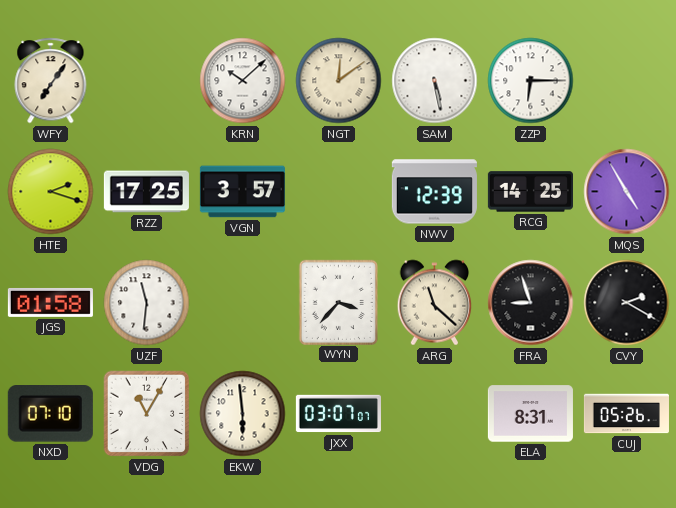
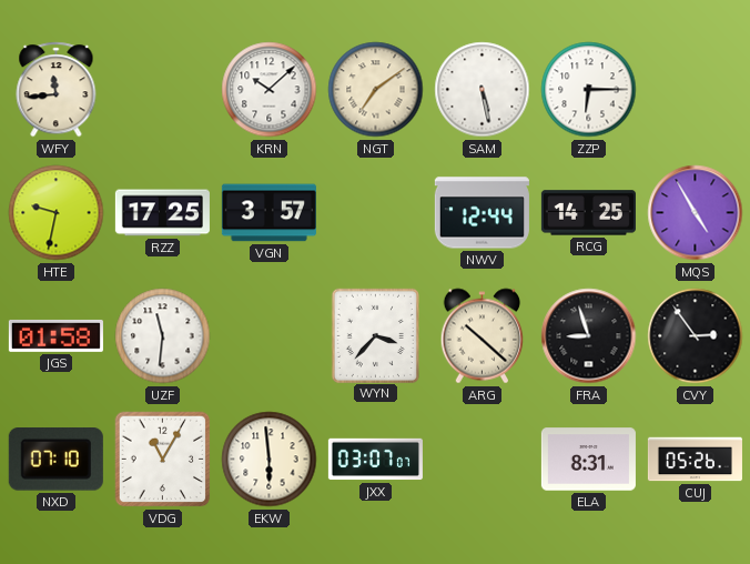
WFY: 7:06 -> 11:44 (57, 90)
NGT: 12:09 -> 7:09 (376, 90)
HTE: 2:18 -> 9:32 (57, 213)
NWV: 12:39 -> 12:44 (482, 213)
ARG: 11:22 -> 10:22 (483, 336)
CVY: 2:20 -> 2:54 (696, 336)
